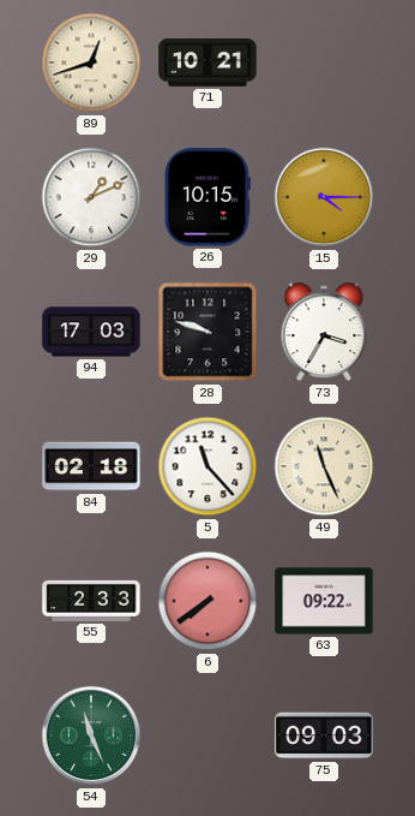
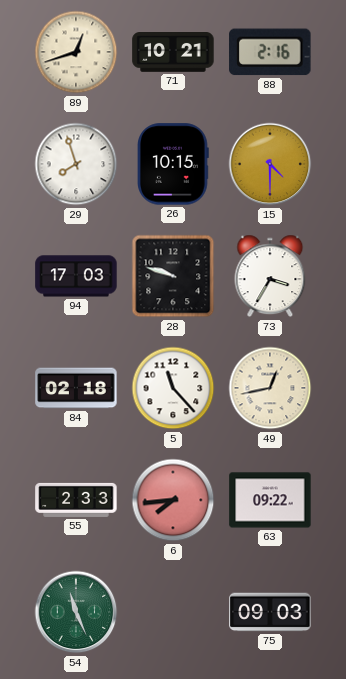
88: none -> 2:16 (270, 52)
29: 1:11 -> 7:57 (76, 164)
15: 4:15 -> 4:30 (270, 164)
49: 11:26 -> 12:43 (270, 388)
6: 7:39 -> 7:44 (173, 500)
